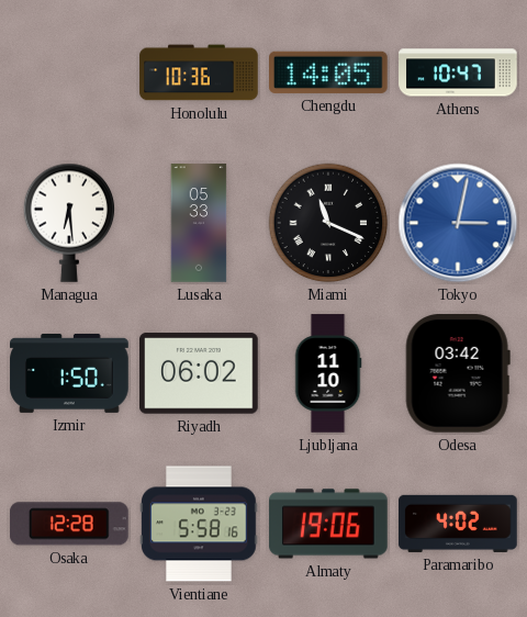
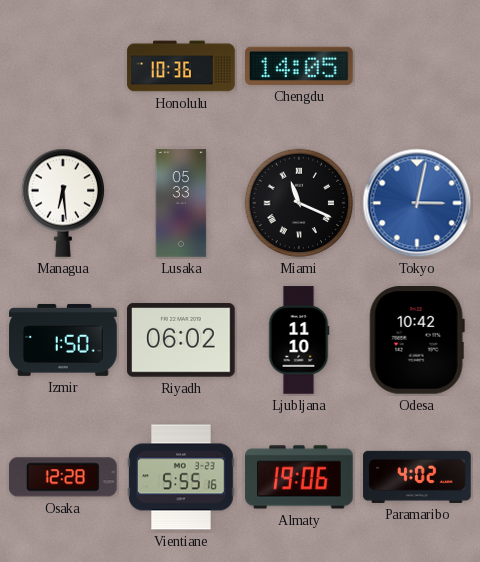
Athens: 10:47 -> none (458, 72)
Odesa: 03:42 -> 10:42 (417, 341)
Vientiane: 5:58 -> 5:55 (181, 477)
